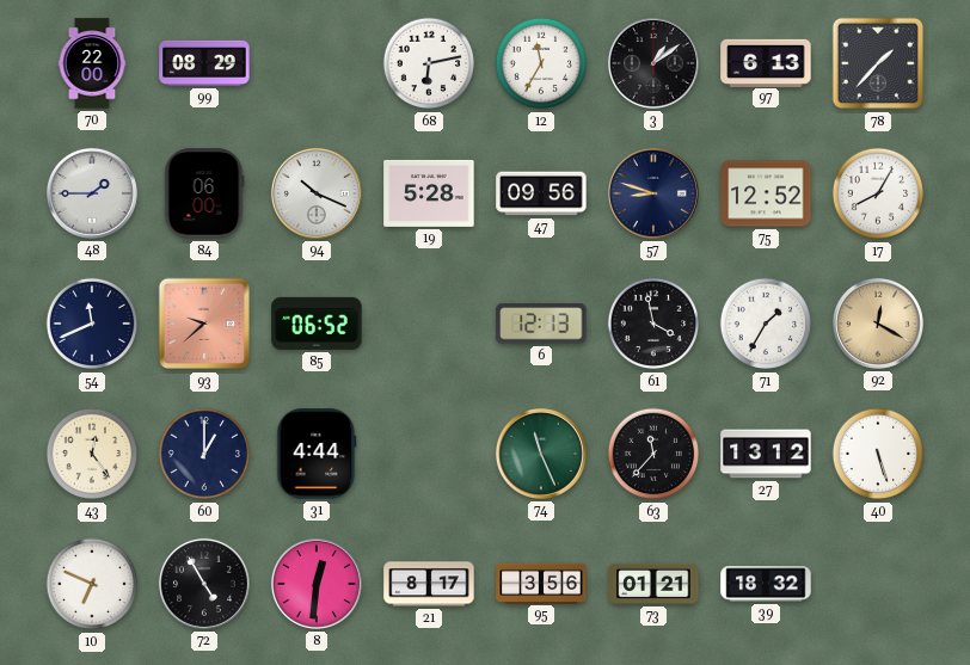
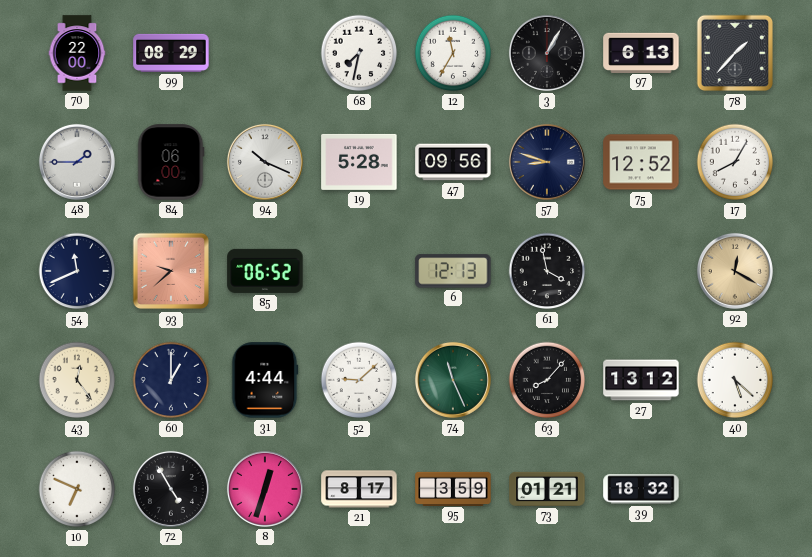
68: 6:13 -> 7:32 (359, 53)
3: 1:09 -> 1:05 (547, 53)
71: 1:35 -> none (766, 324)
52: none -> 9:08 (359, 380)
63: 11:37 -> 8:07 (547, 380)
40: 5:27 -> 5:22 (735, 380)
8: 12:31 -> 12:33 (265, 489)
95: 3:56 -> 3:59 (453, 488)
